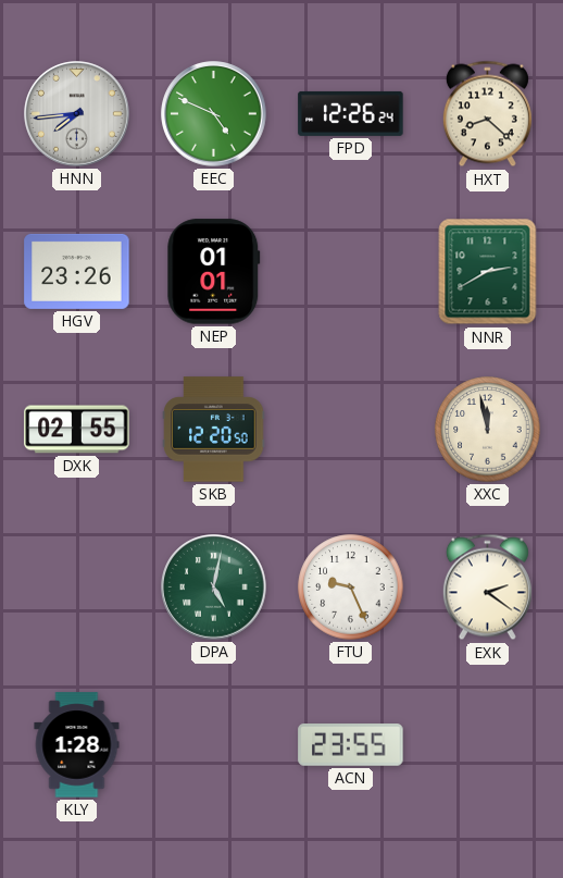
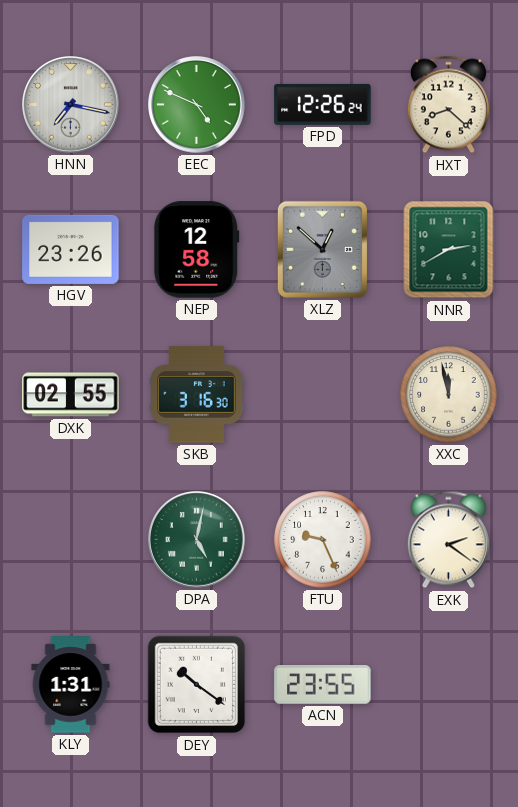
HNN: 7:44 -> 7:17 (71, 105)
NEP: 01:01 -> 12:58 (197, 250)
XLZ: none -> 12:52 (322, 249)
SKB: 12:20 -> 3:16 (197, 395)
KLY: 1:28 -> 1:31 (71, 685)
DEY: none -> 10:21 (197, 685)
